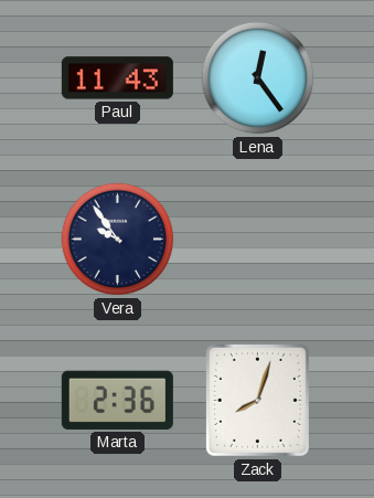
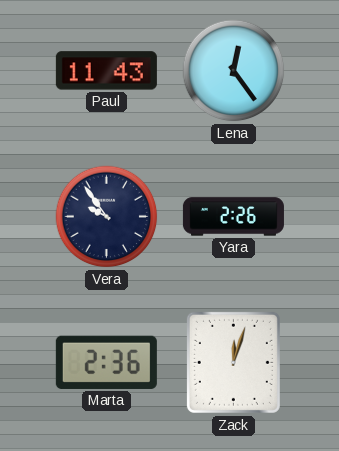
Yara: none -> 2:26 (233, 217)
Zack: 8:03 -> 12:03 (233, 362)
